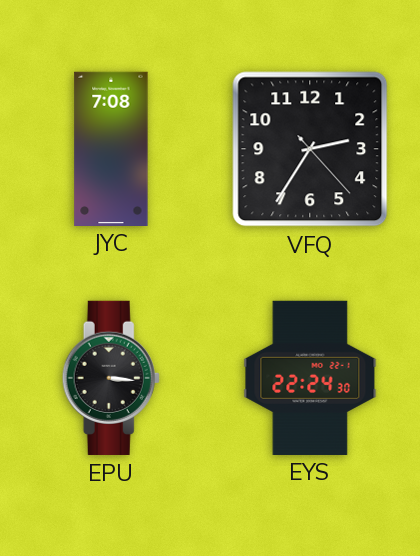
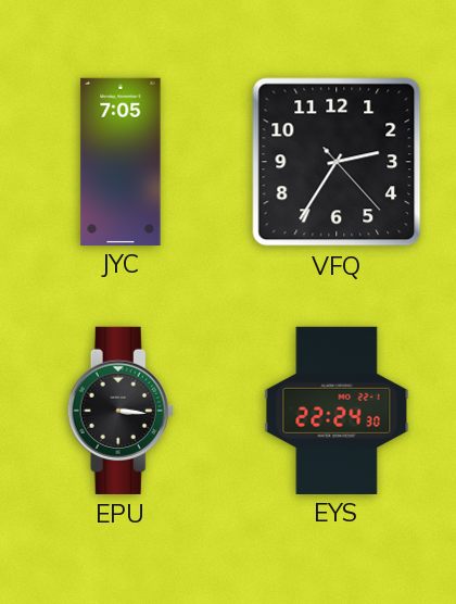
JYC: 7:08 -> 7:05 (121, 161)
